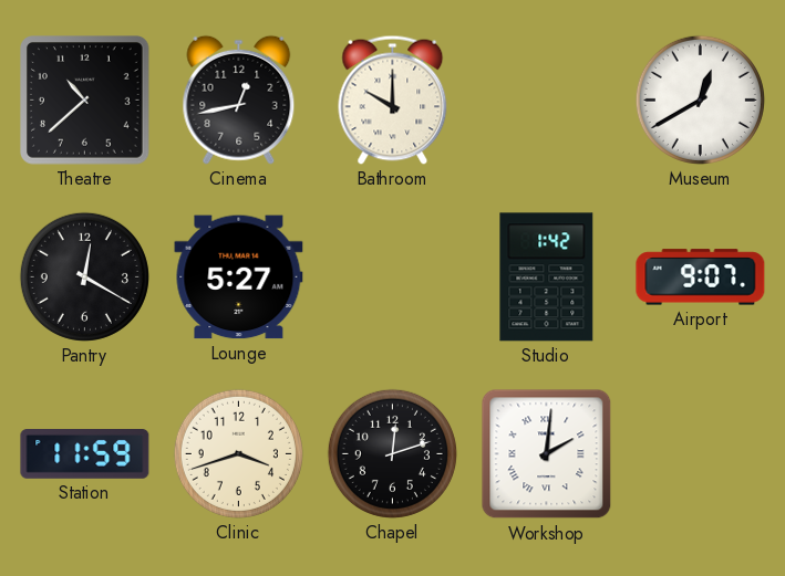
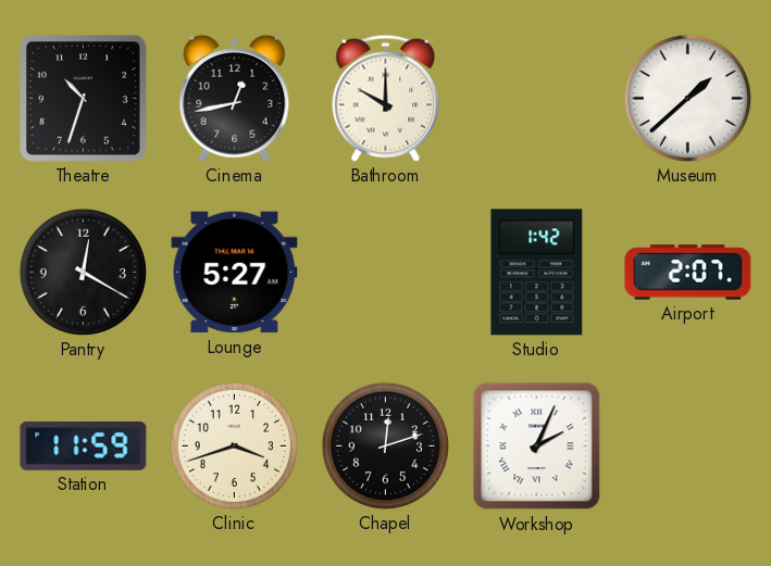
Theatre: 10:38 -> 10:33 (84, 99)
Museum: 12:40 -> 1:38 (687, 98)
Airport: 9:07 -> 2:07 (688, 273)
Workshop: 2:01 -> 2:04 (537, 446)
